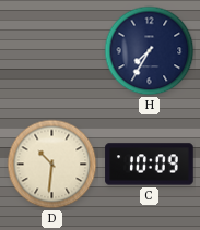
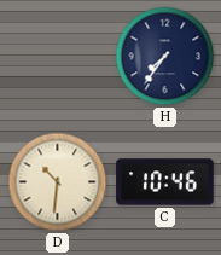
H: 7:35 -> 7:36 (165, 57)
C: 10:09 -> 10:46 (165, 182)
